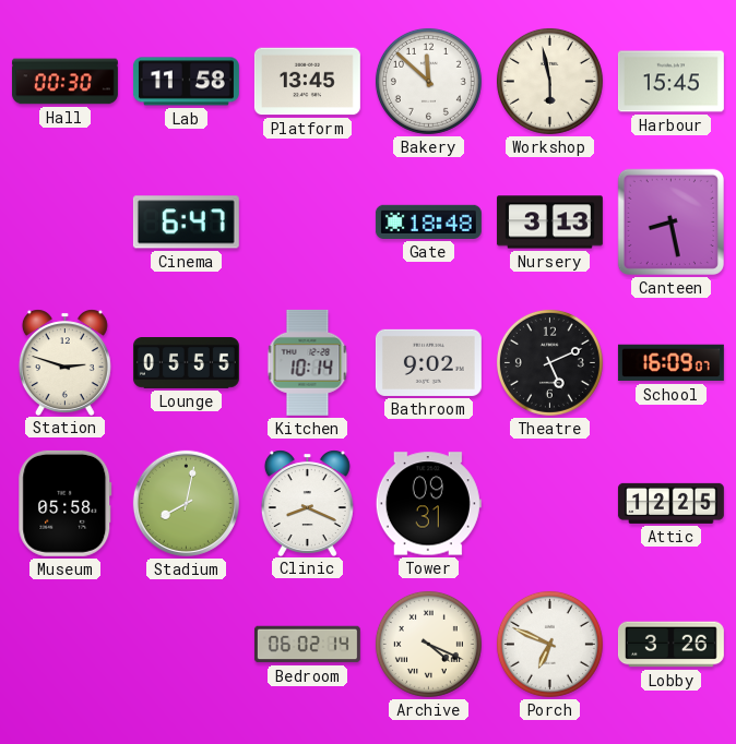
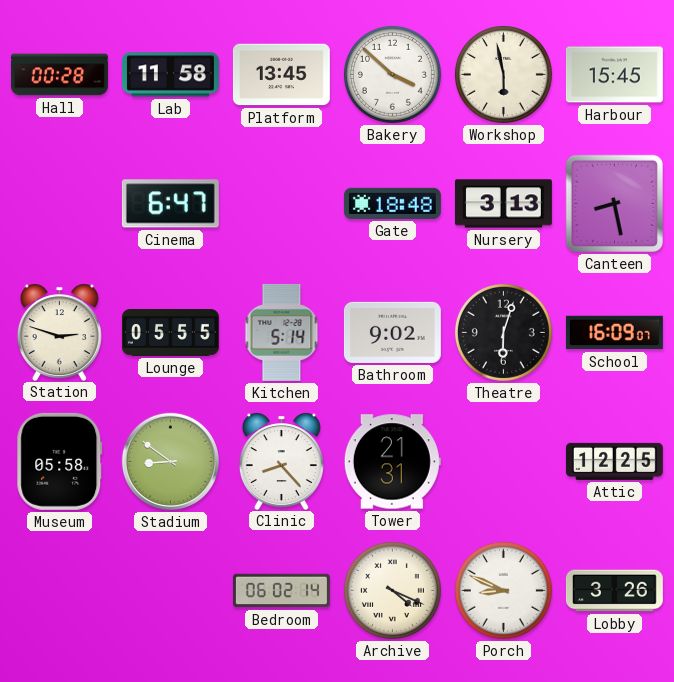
Hall: 00:30 -> 00:28 (59, 75)
Bakery: 11:52 -> 3:52 (392, 74)
Kitchen: 10:14 -> 5:14 (282, 332)
Theatre: 5:11 -> 6:03 (503, 332)
Stadium: 8:02 -> 8:51 (170, 461)
Clinic: 8:19 -> 8:23 (281, 461)
Tower: 09:31 -> 21:31 (392, 462)
Porch: 6:49 -> 8:49 (503, 590)
